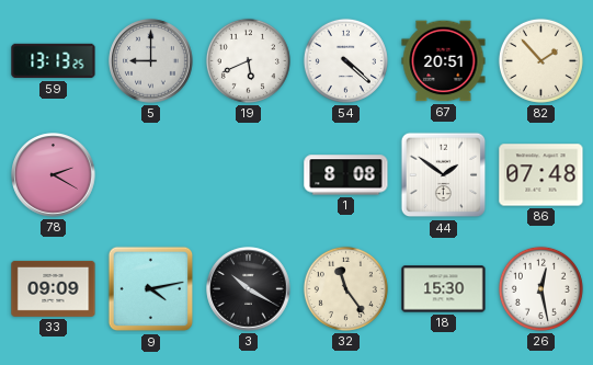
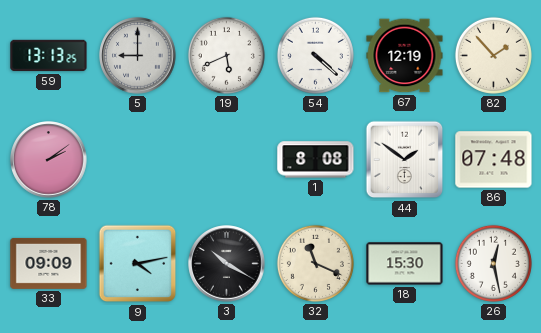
67: 20:51 -> 12:19 (405, 56)
78: 2:20 -> 2:09 (49, 160)
32: 11:24 -> 11:19 (315, 263)
